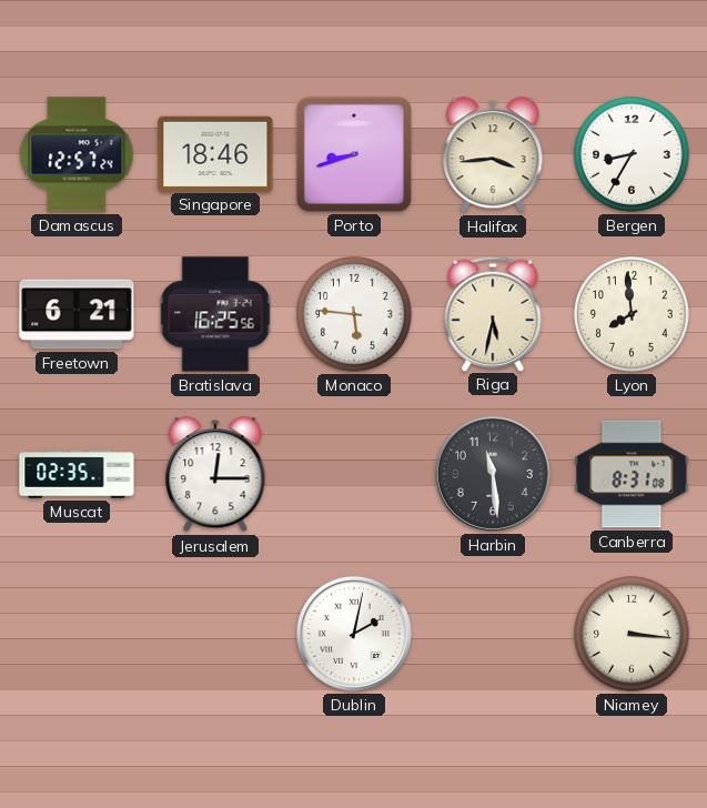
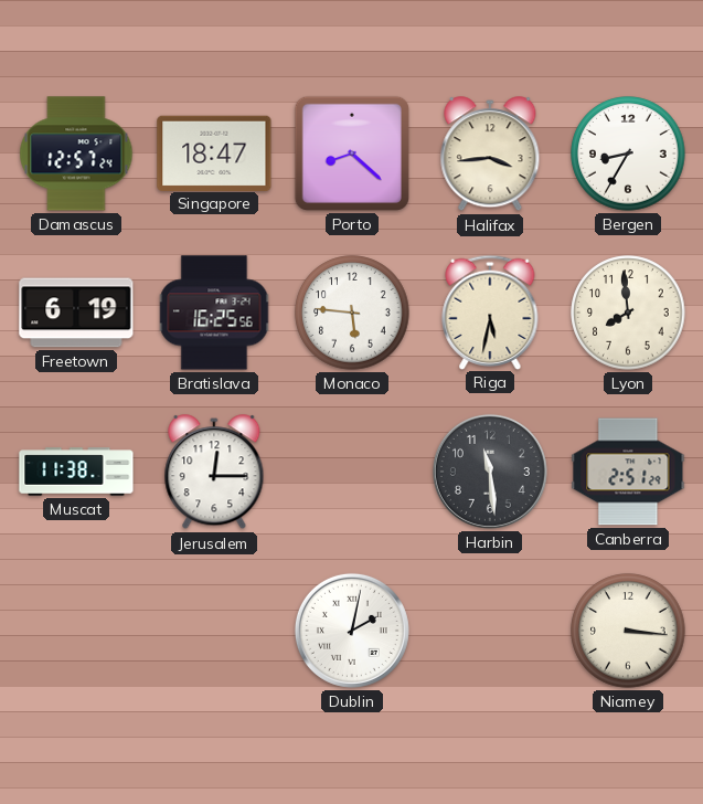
Singapore: 18:46 -> 18:47 (214, 152)
Porto: 8:42 -> 8:22 (352, 154)
Freetown: 6:21 -> 6:19 (76, 313)
Muscat: 02:35 -> 11:38 (76, 472)
Canberra: 8:31 -> 2:51 (628, 472)
